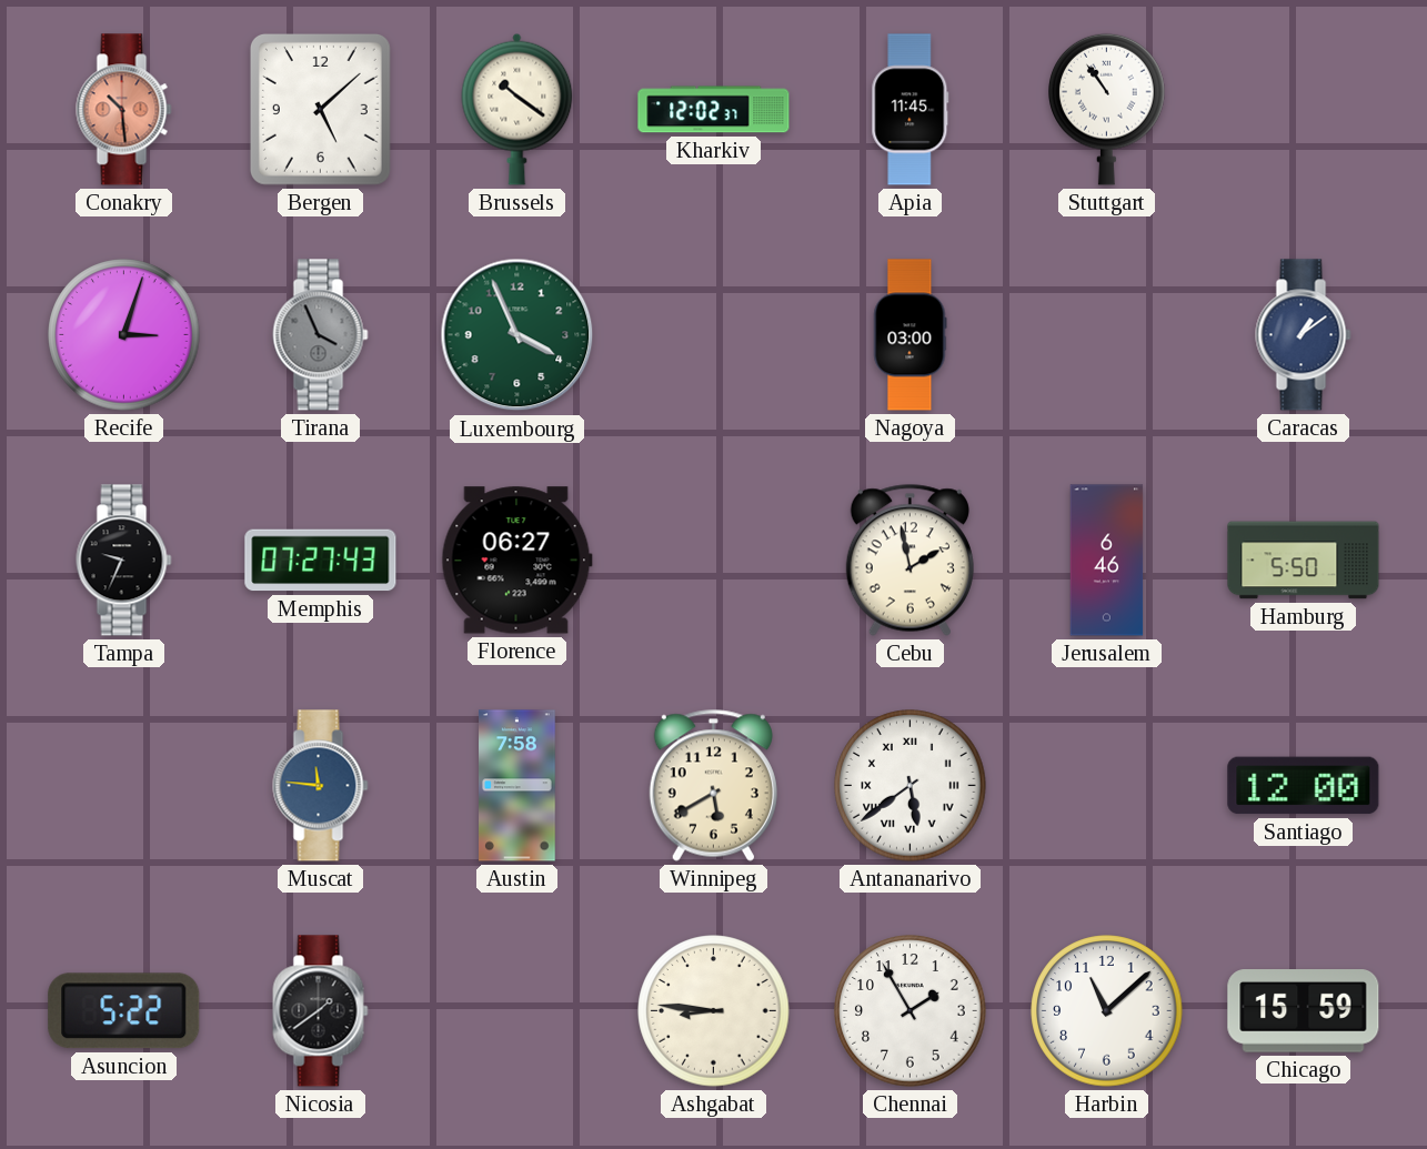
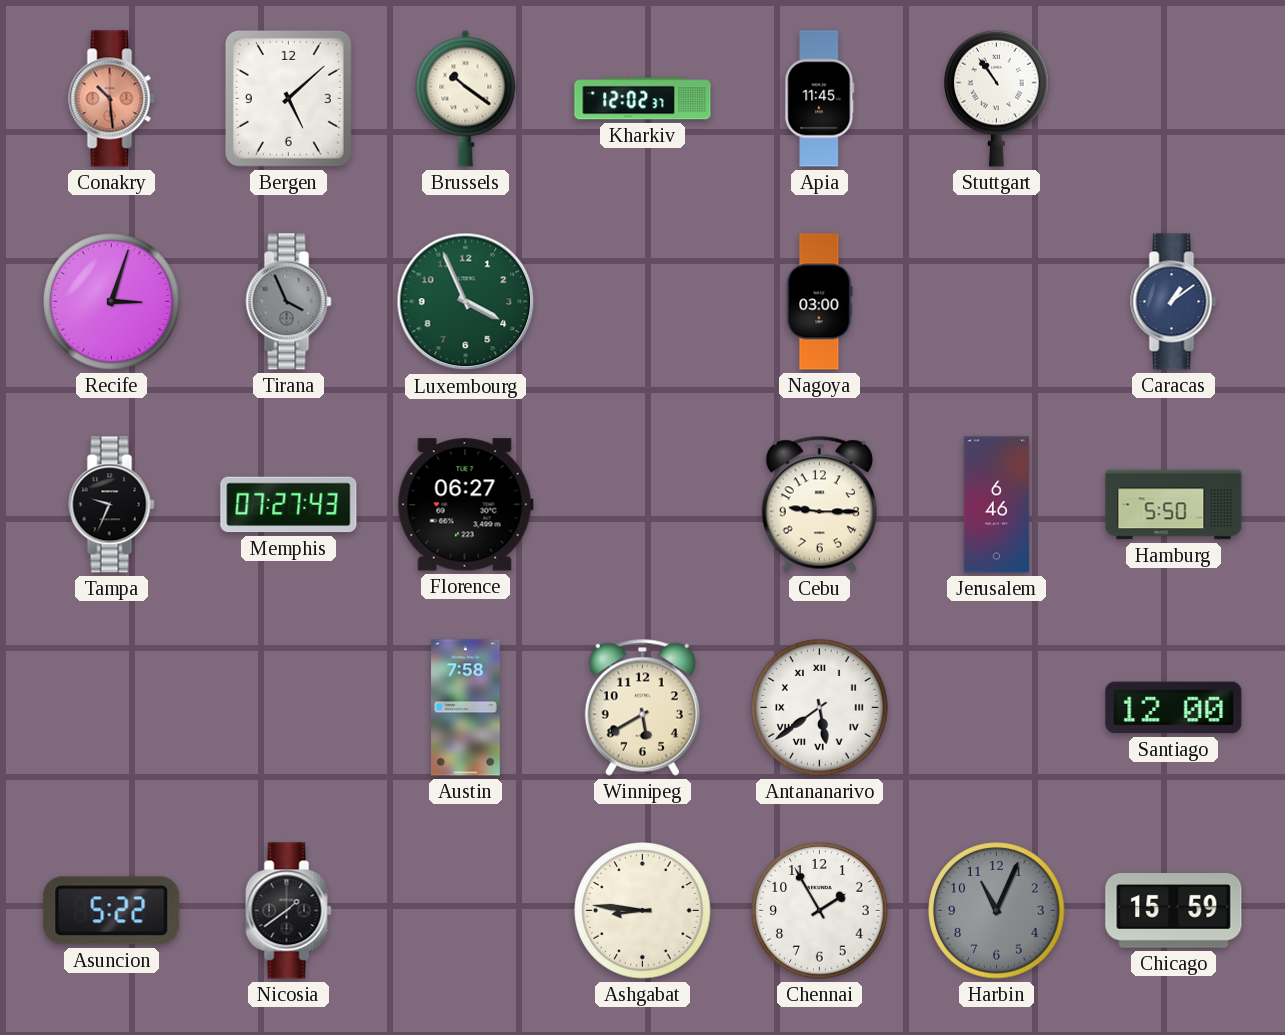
Cebu: 1:58 -> 9:15 (819, 504)
Muscat: 11:46 -> none (321, 786)
Harbin: 11:08 -> 11:04 (997, 911)
Harbin dial: white -> grey (997, 911)
